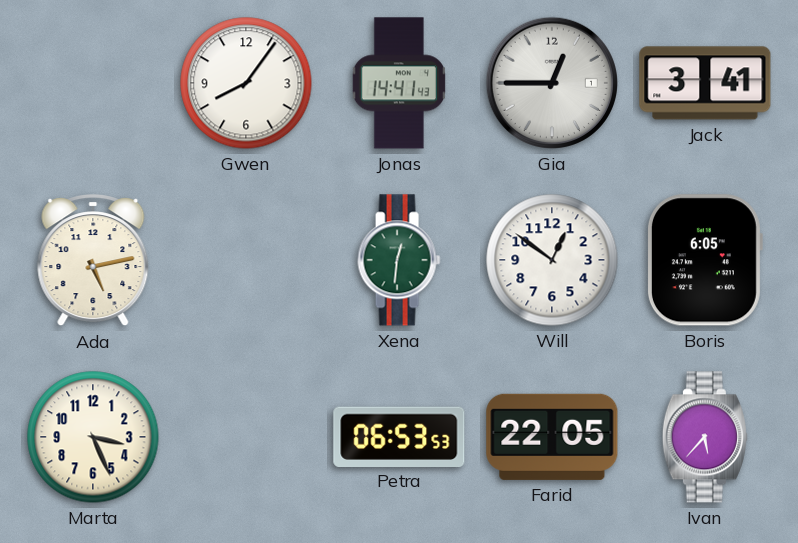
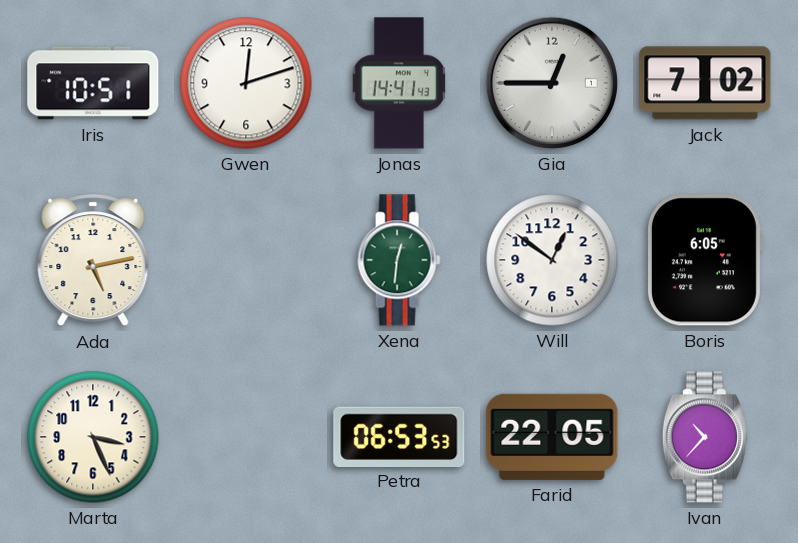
Iris: none -> 10:51 (93, 83)
Gwen: 8:06 -> 12:12 (246, 83)
Jack: 3:41 -> 7:02 (705, 83)
Ivan: 5:37 -> 10:37 (705, 437)
